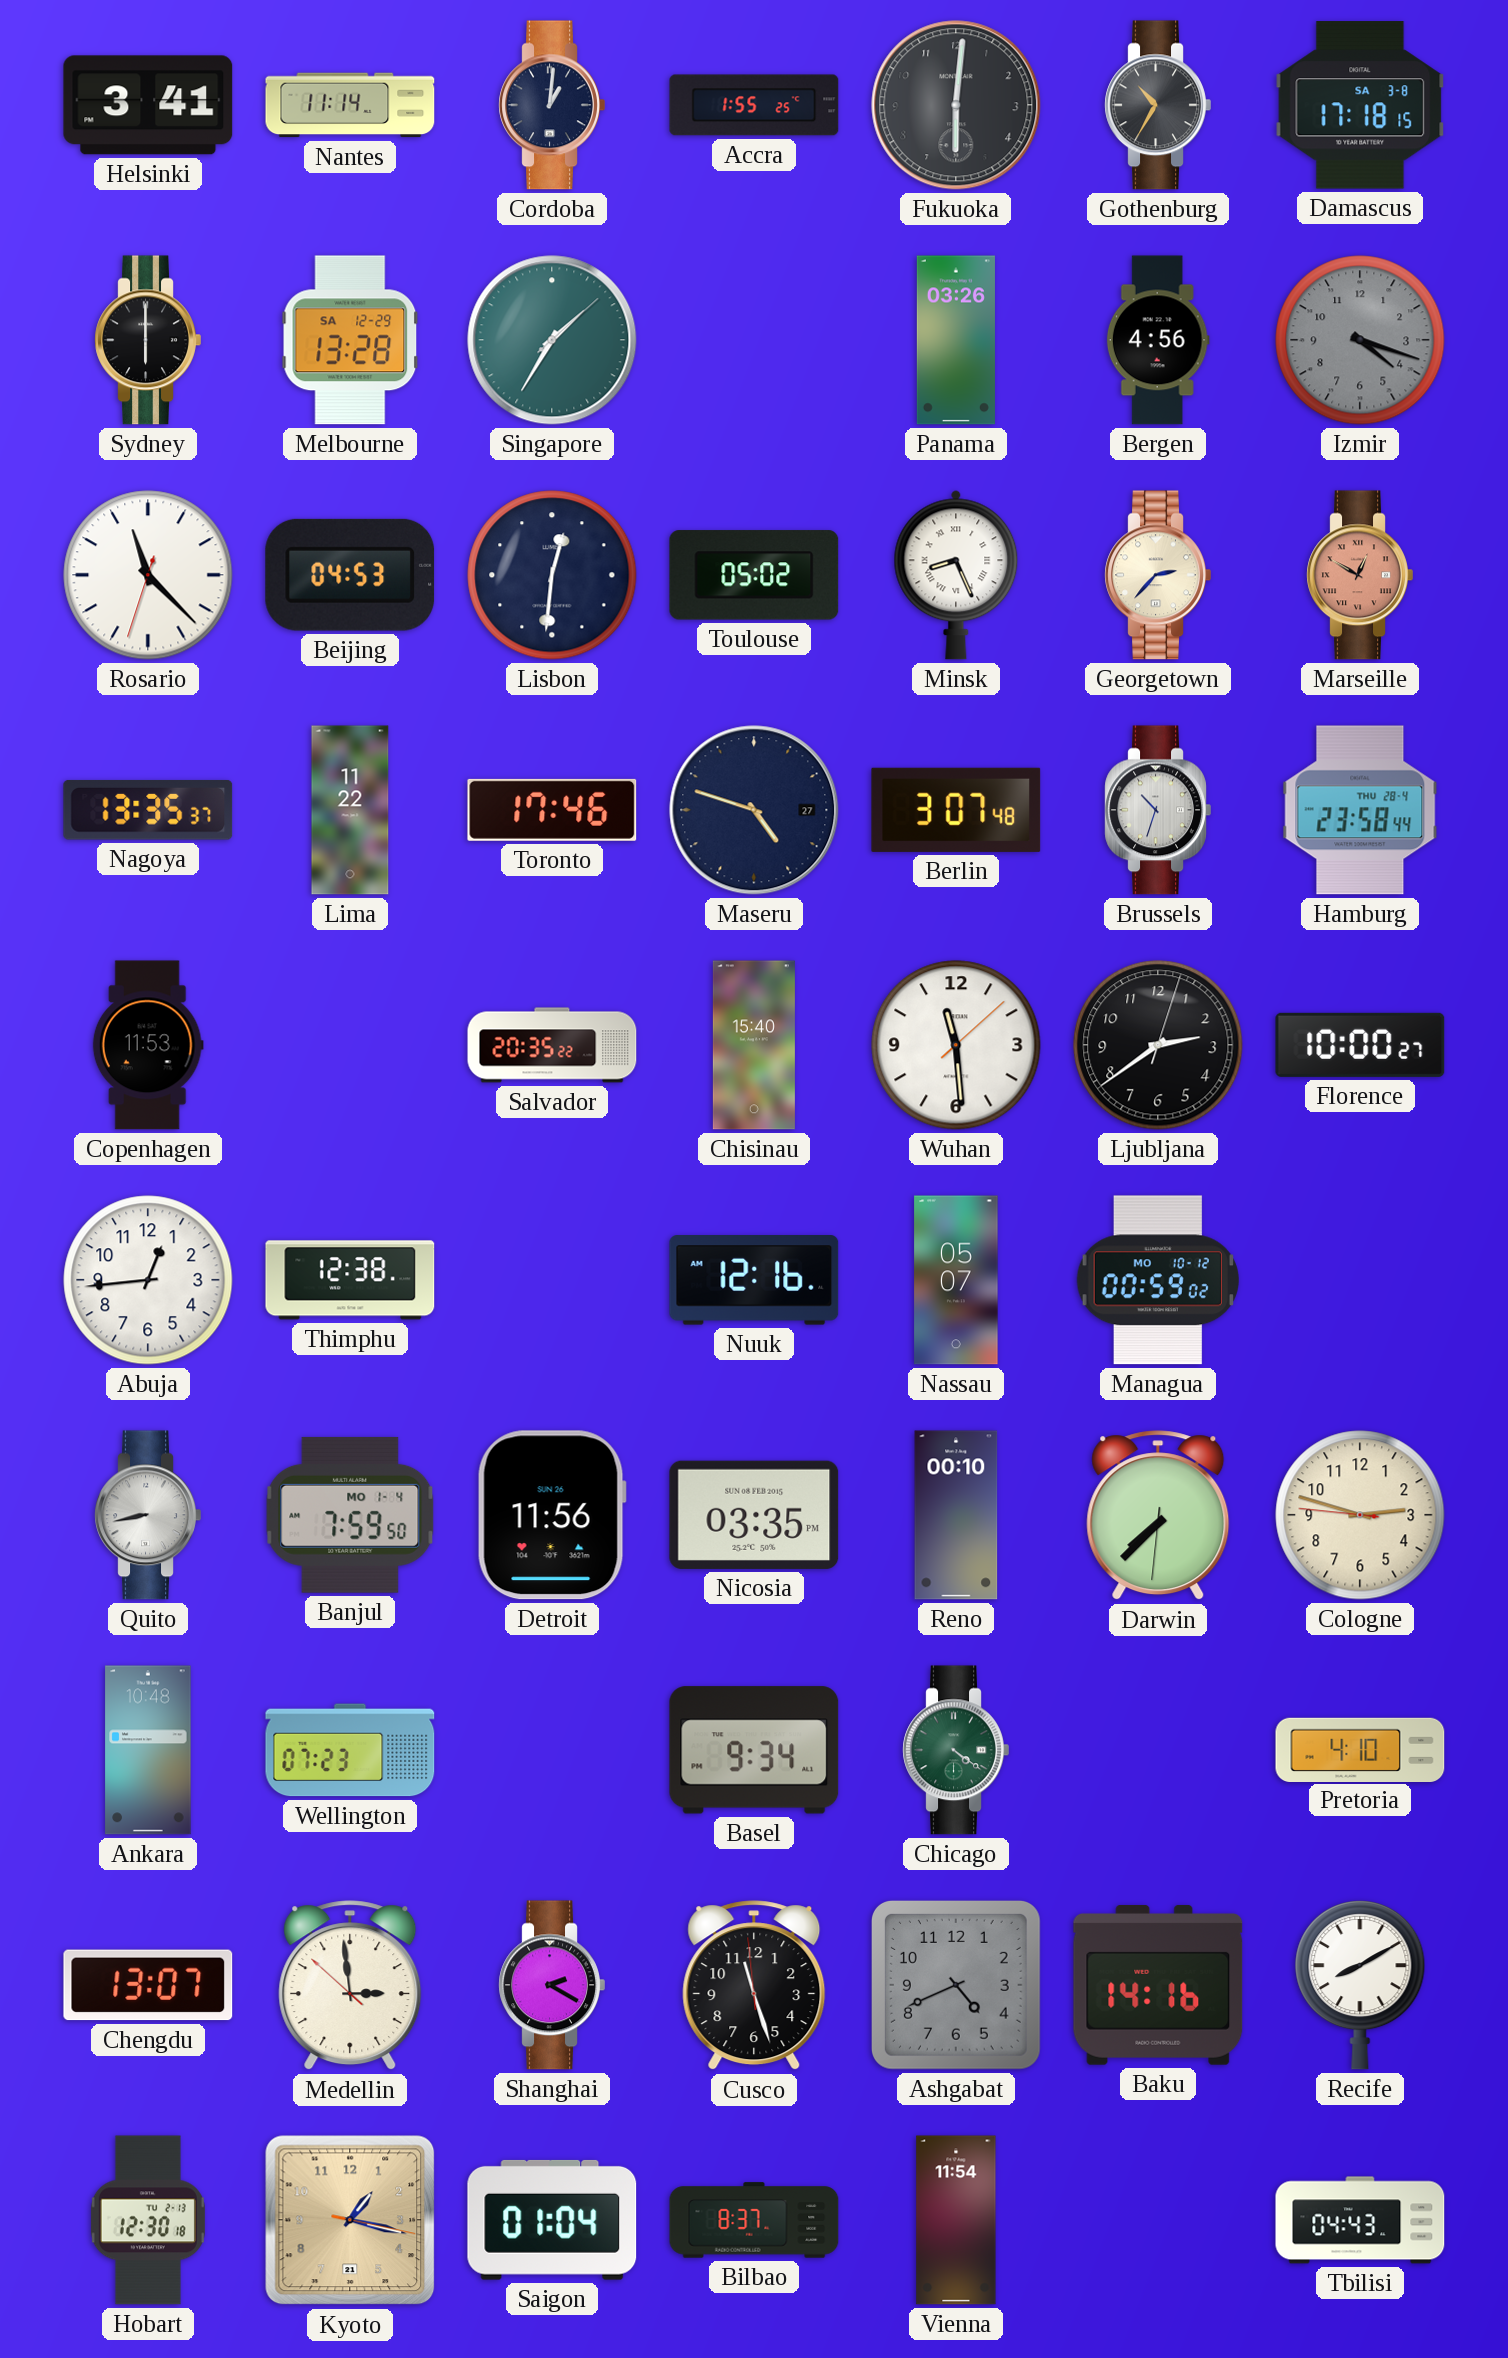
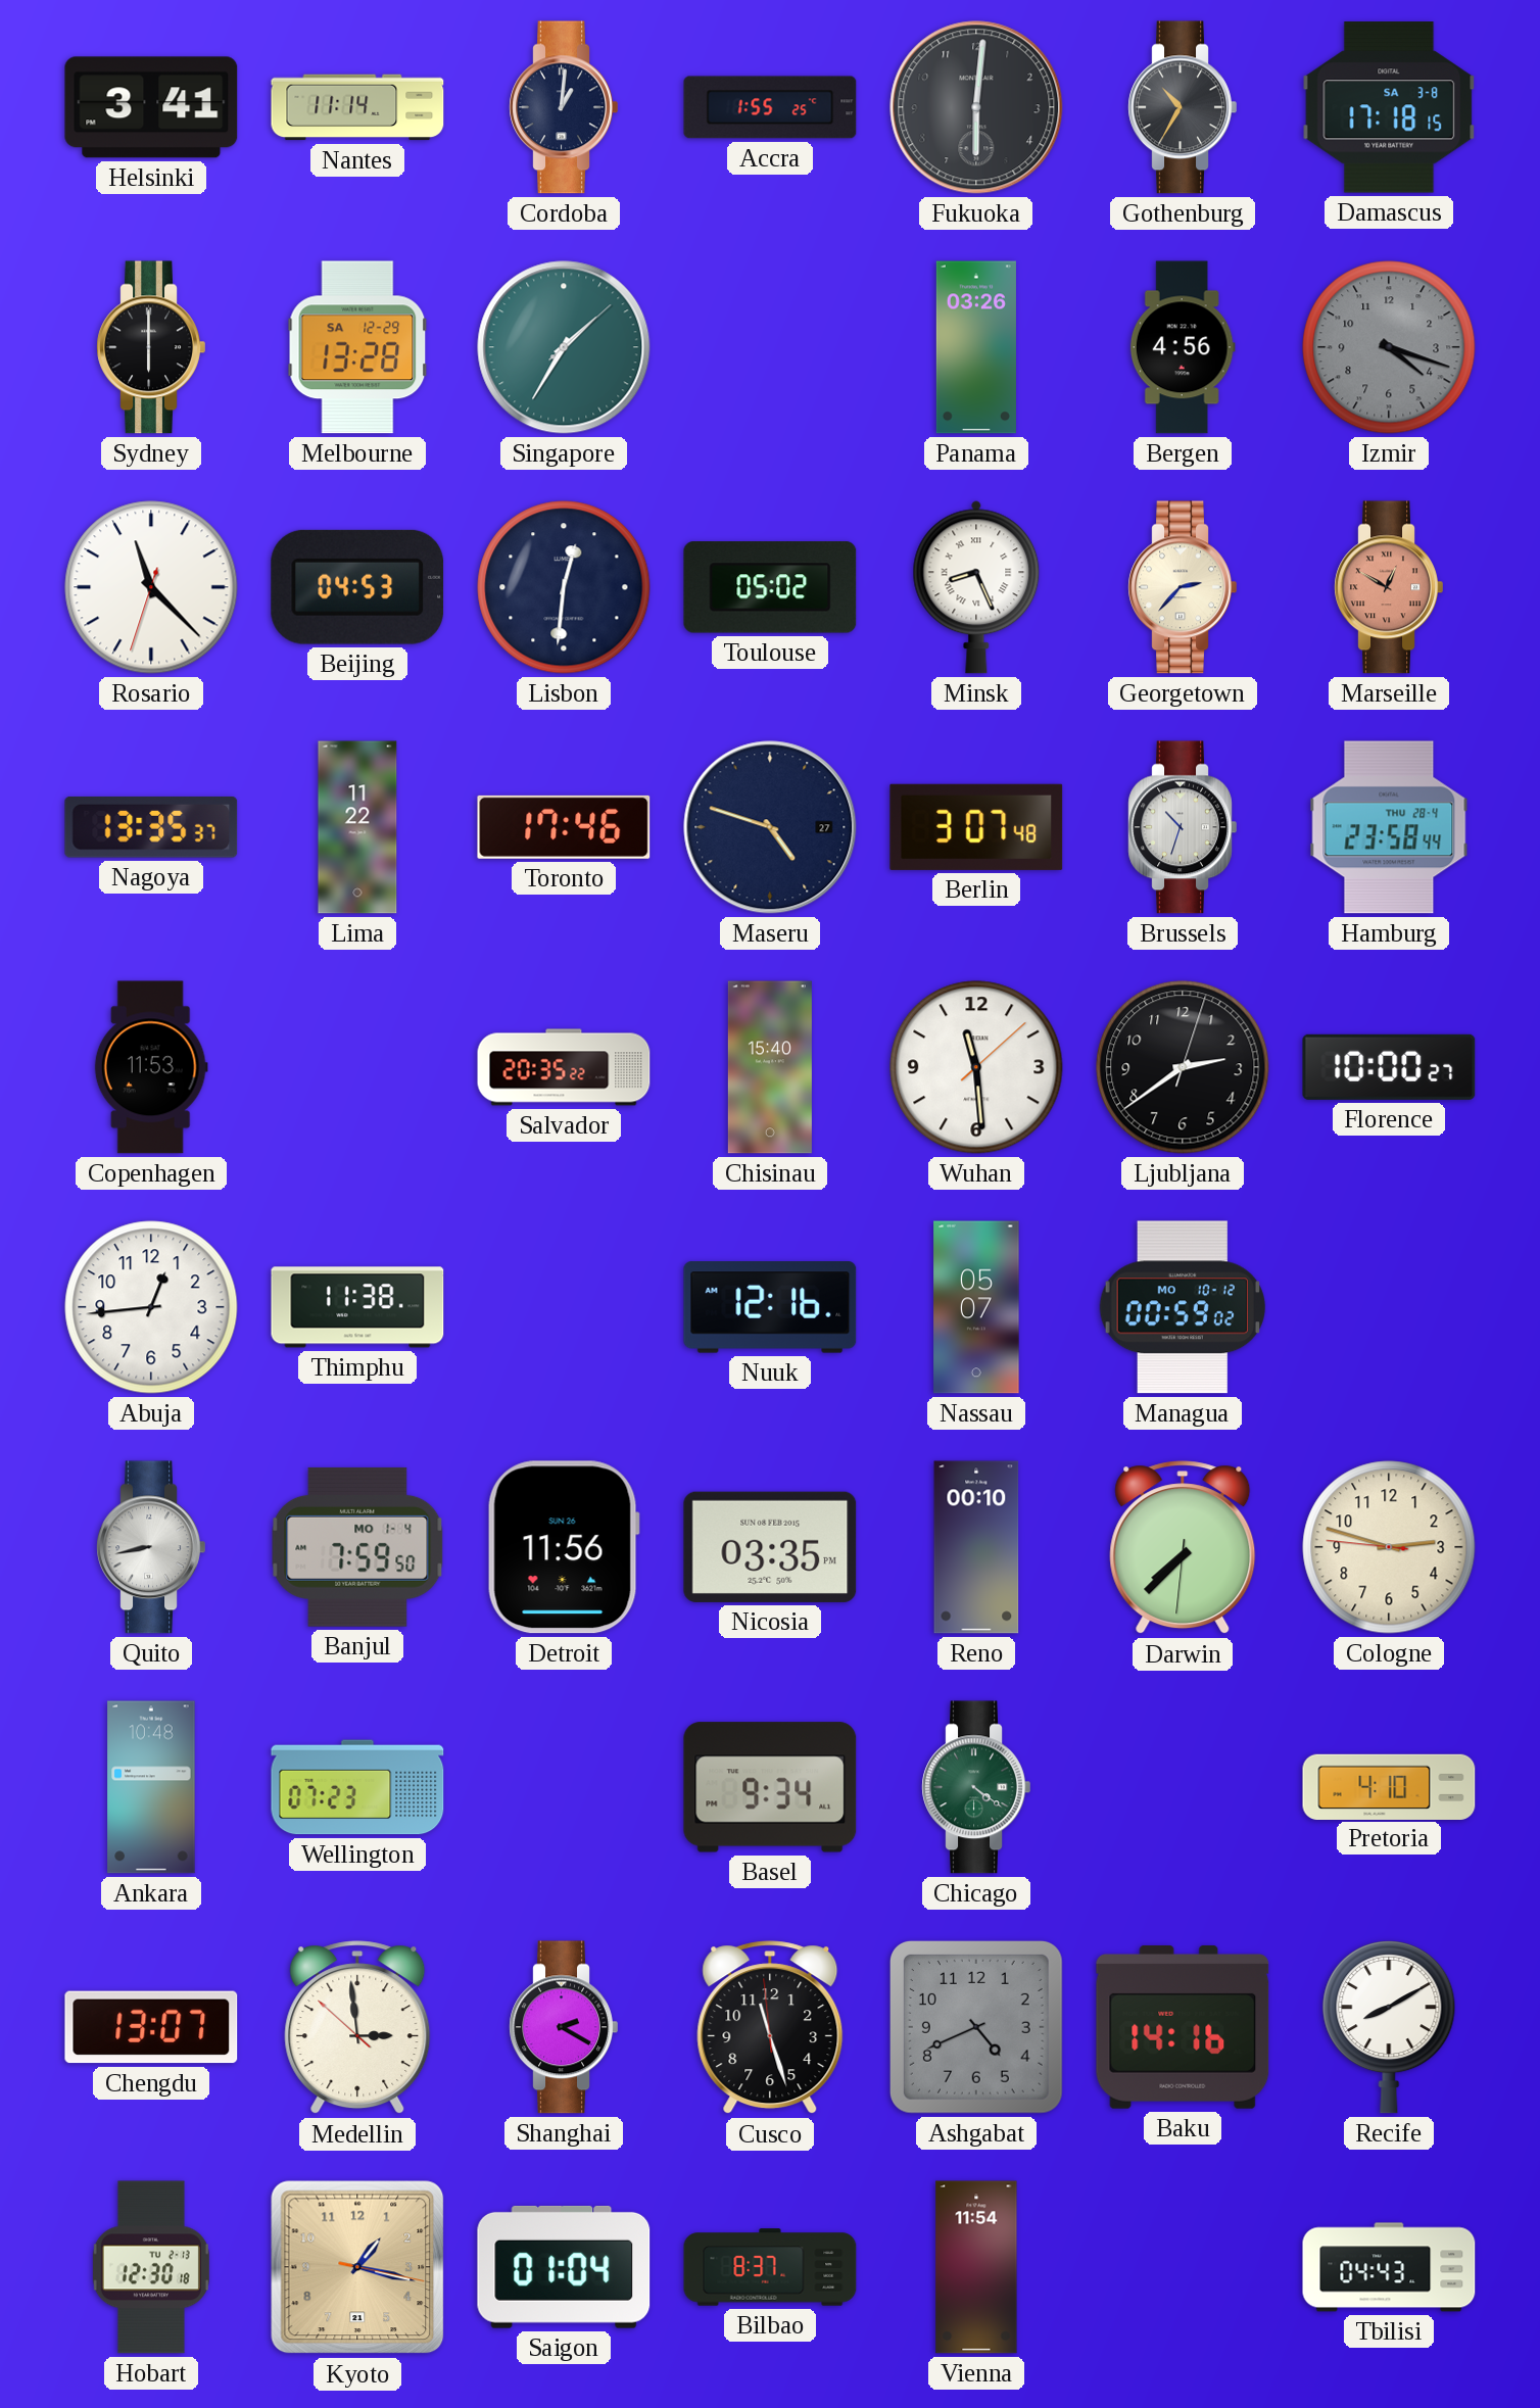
Thimphu: 12:38 -> 11:38 (357, 1307)
